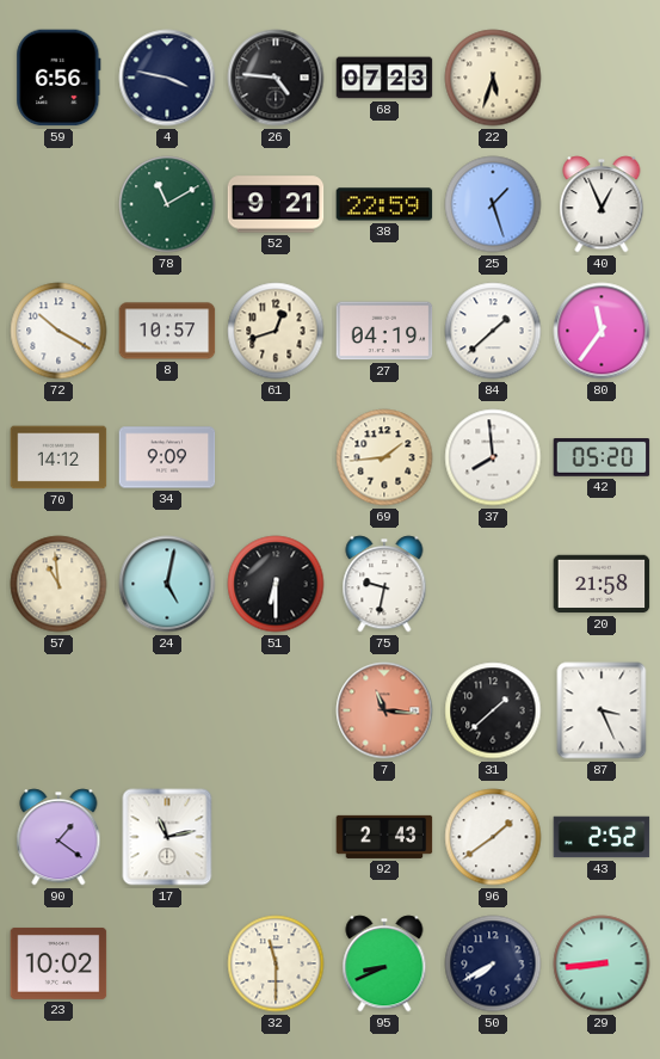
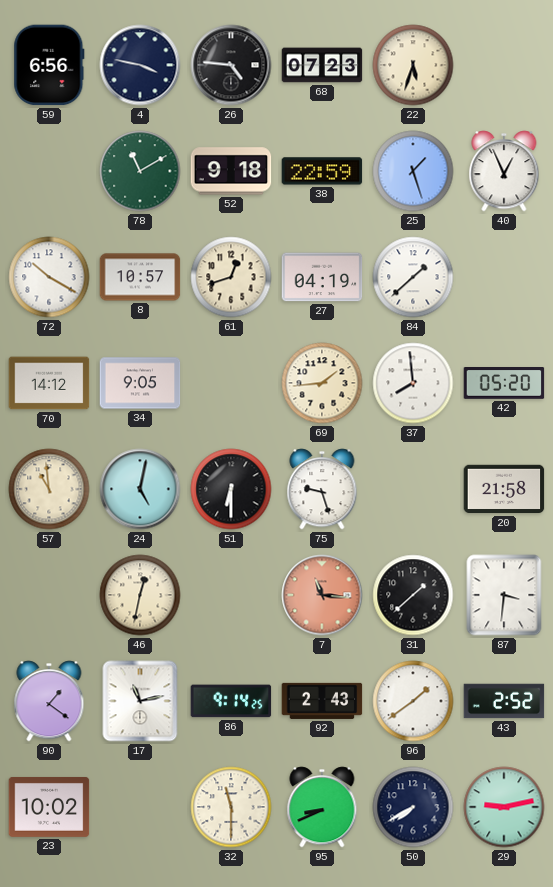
52: 9:21 -> 9:18 (231, 171)
80: 11:36 -> none (602, 331)
34: 9:09 -> 9:05 (140, 383)
75: 9:32 -> 9:27 (322, 489)
46: none -> 12:32 (140, 595)
87: 3:26 -> 3:31 (504, 595)
86: none -> 9:14 (231, 701)
29: 8:44 -> 9:13 (504, 807)
